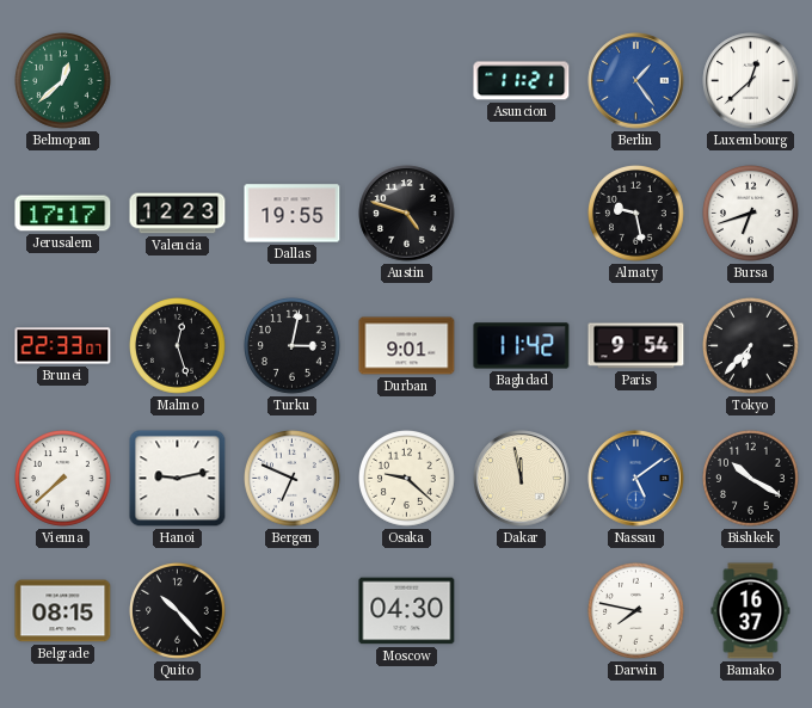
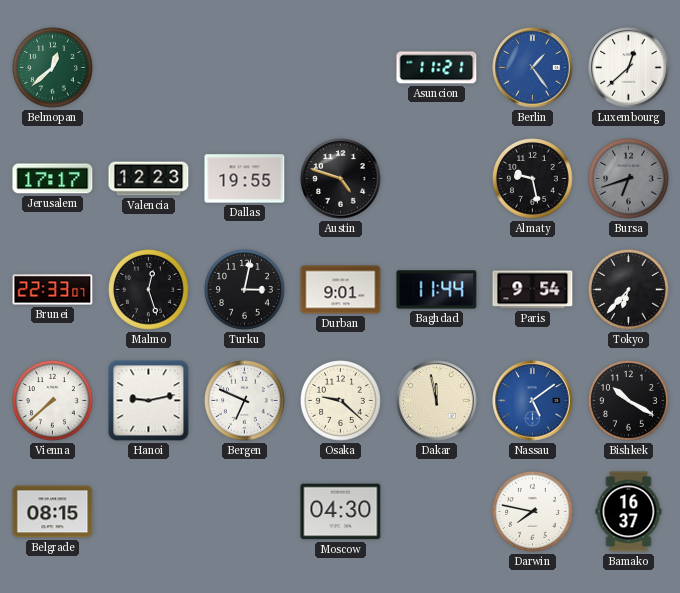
Bursa dial: white -> grey (629, 179)
Baghdad: 11:42 -> 11:44 (437, 290)
Quito: 10:23 -> none (178, 611)
